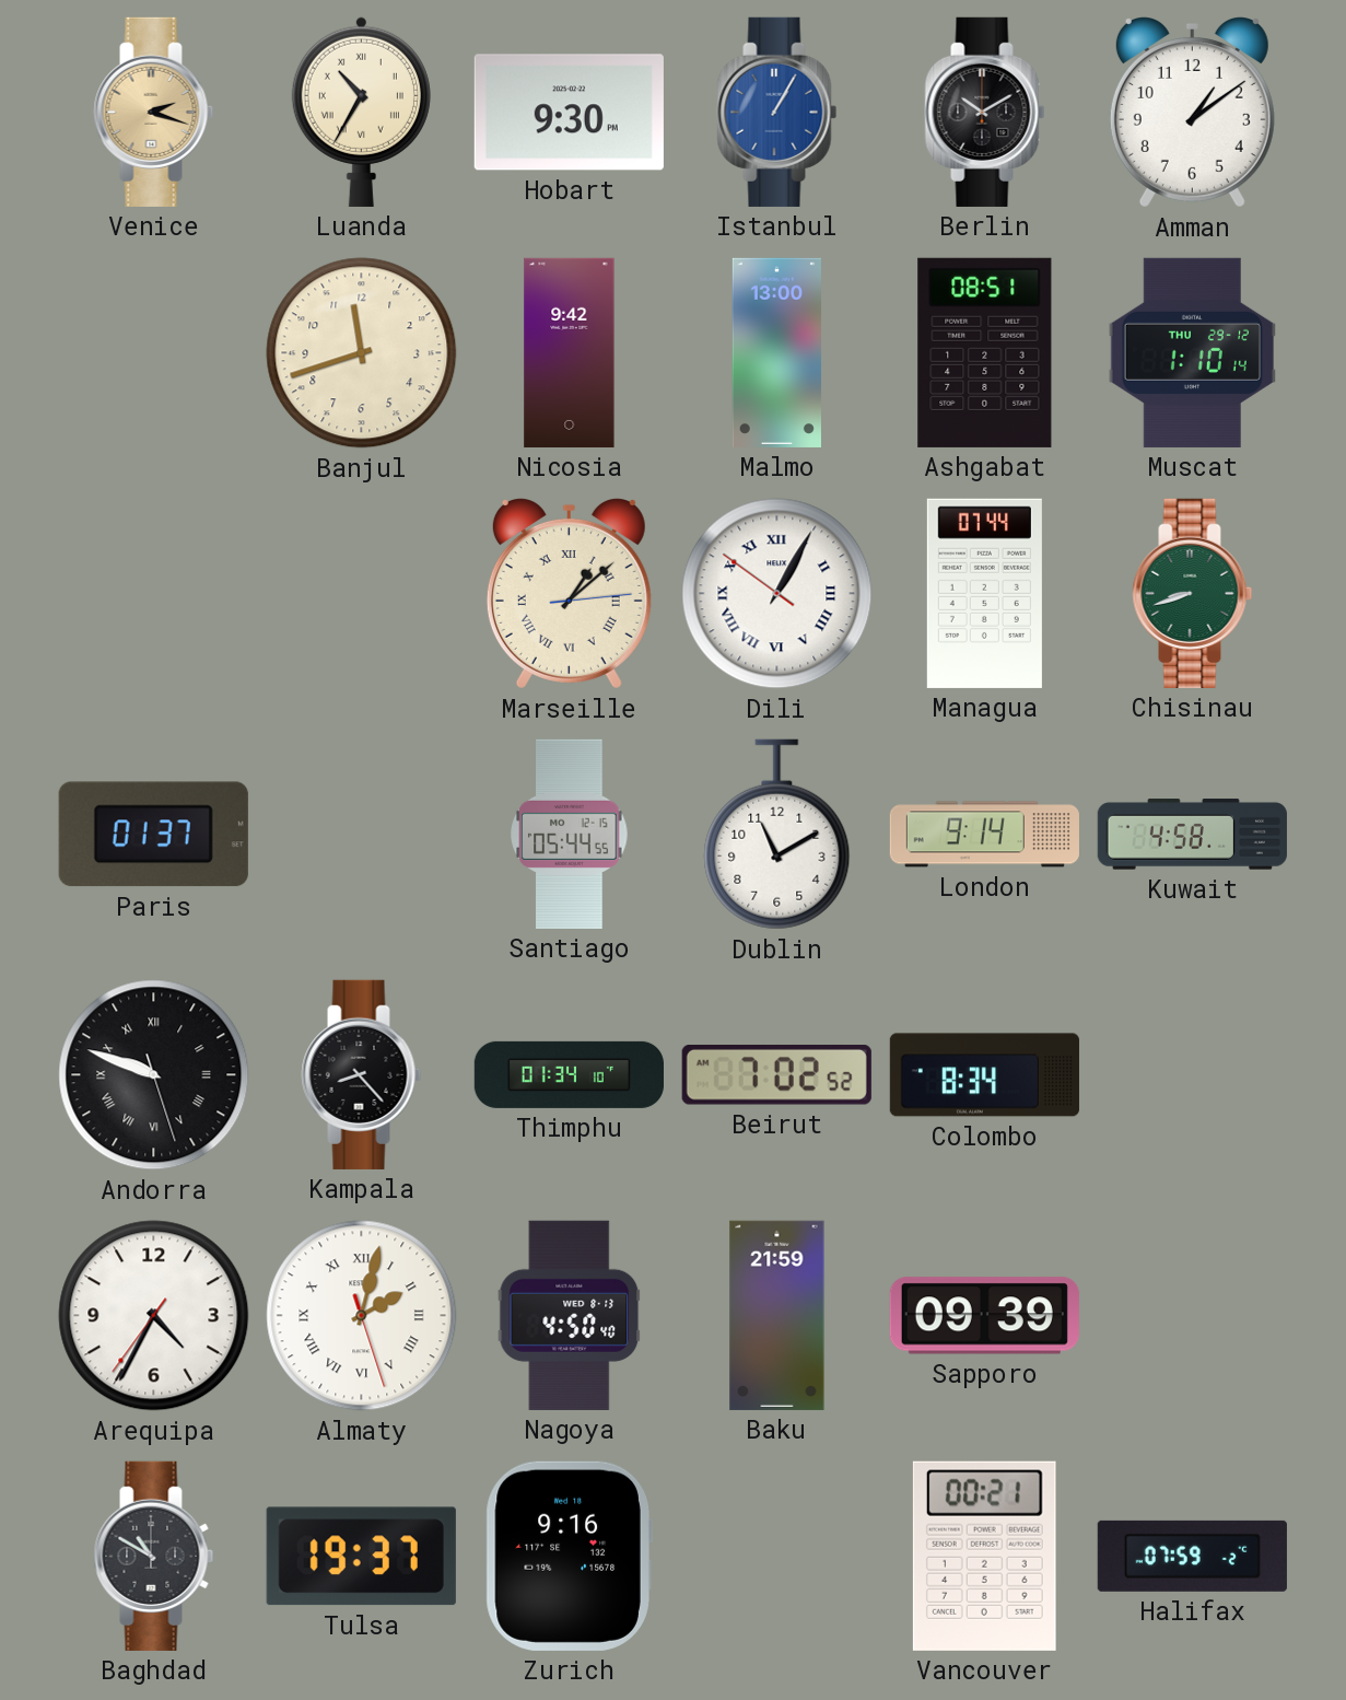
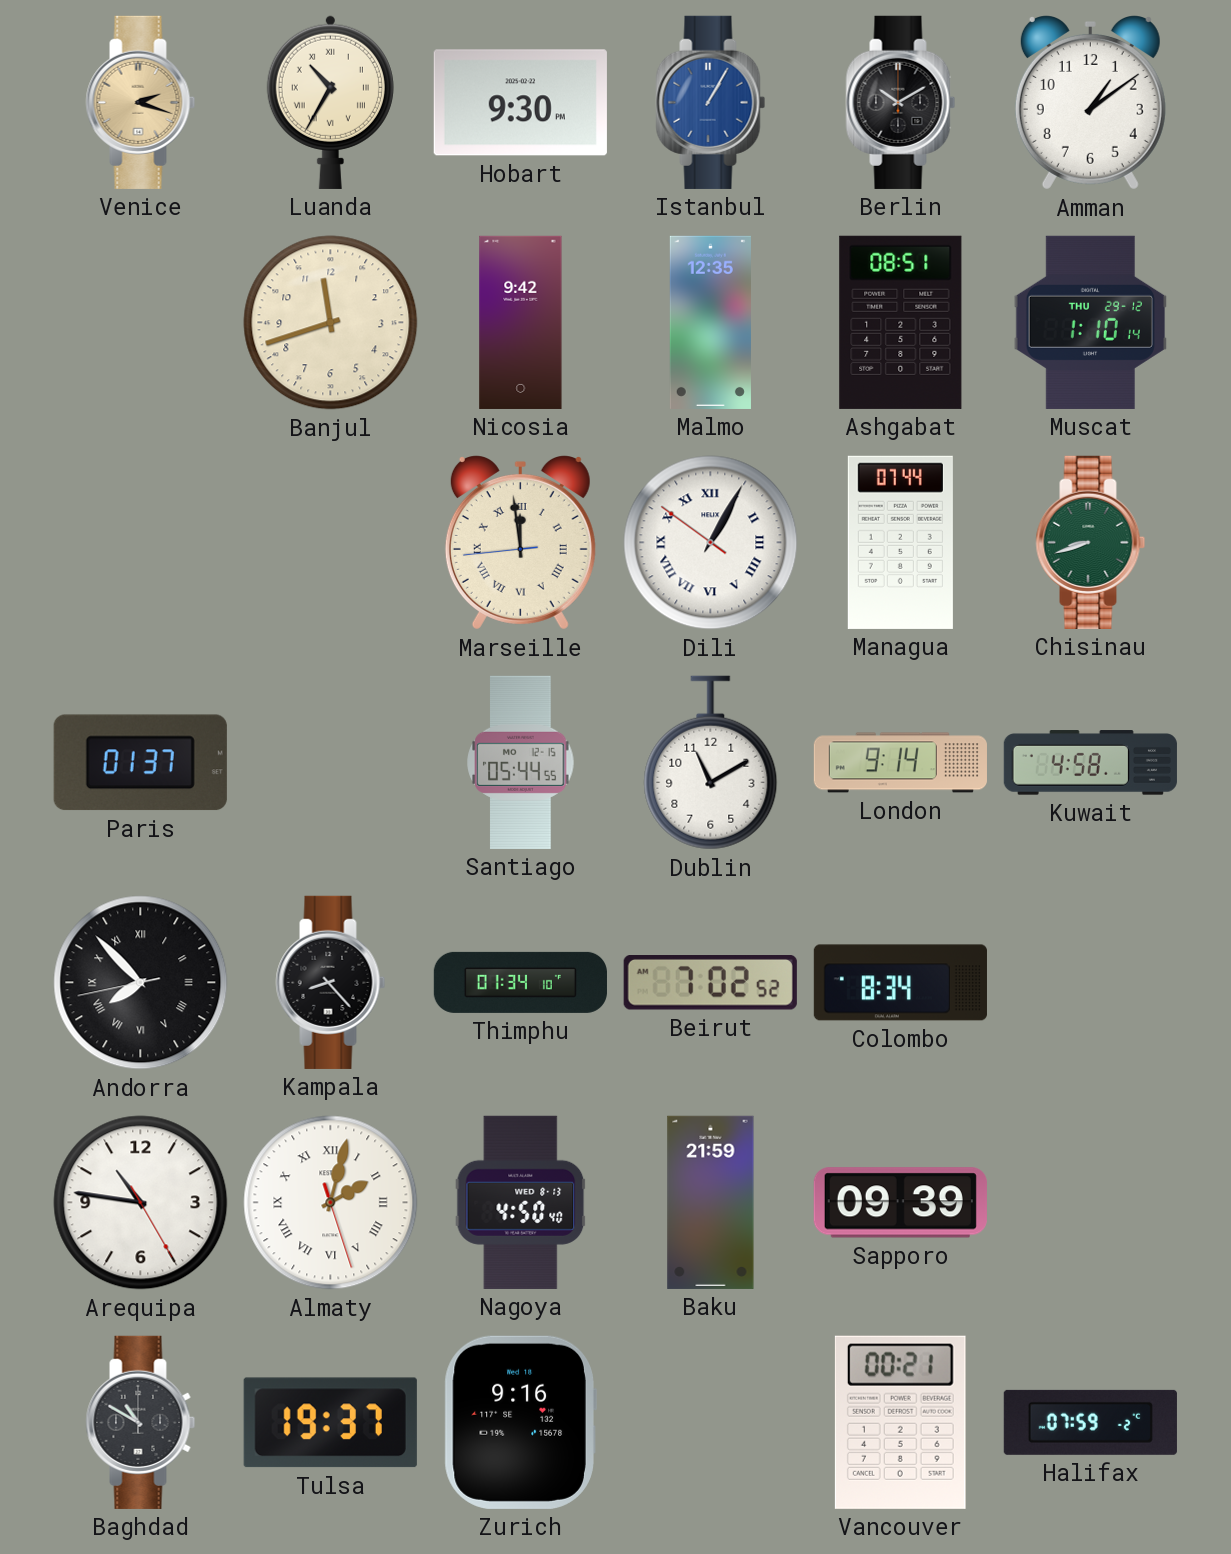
Malmo: 13:00 -> 12:35 (710, 322)
Marseille: 1:08 -> 11:58 (520, 543)
Andorra: 9:48 -> 7:52 (141, 983)
Arequipa: 4:34 -> 10:46 (141, 1203)
